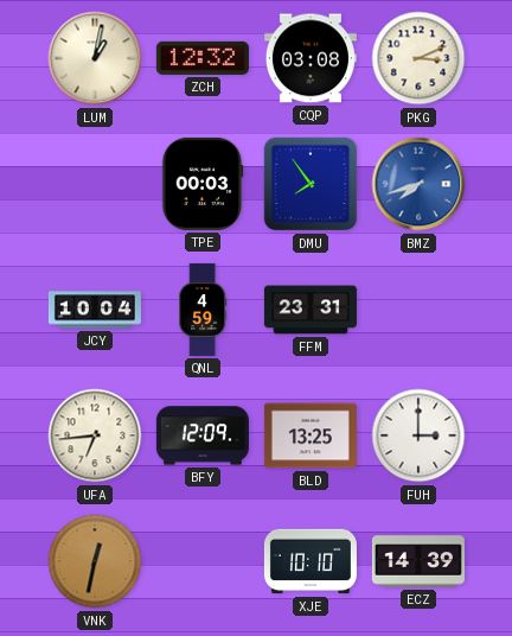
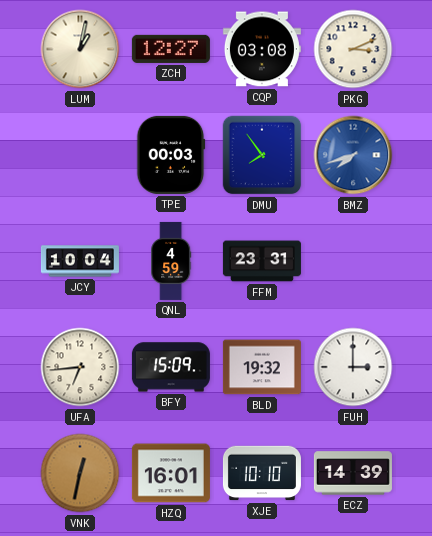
ZCH: 12:32 -> 12:27 (171, 49)
BFY: 12:09 -> 15:09 (171, 367)
BLD: 13:25 -> 19:32 (262, 367)
HZQ: none -> 16:01 (171, 473)
